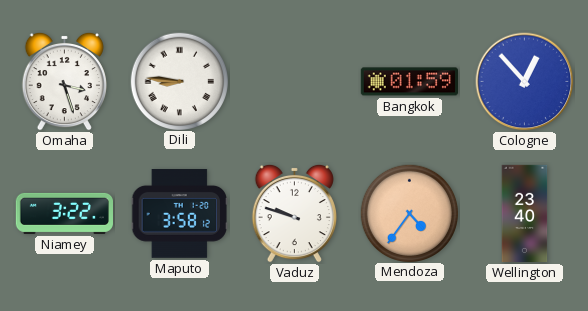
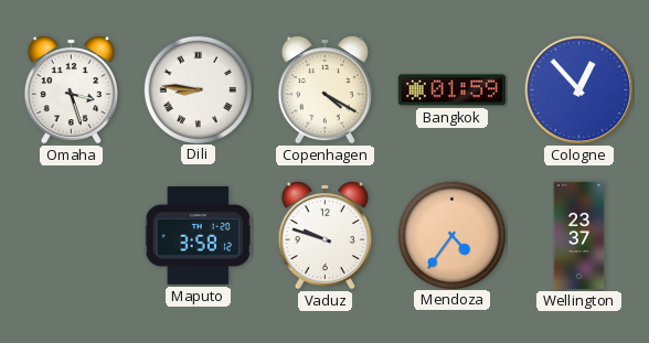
Copenhagen: none -> 4:20 (324, 89)
Niamey: 3:22 -> none (64, 213)
Wellington: 23:40 -> 23:37 (579, 236)
